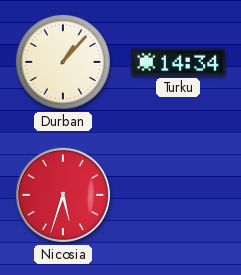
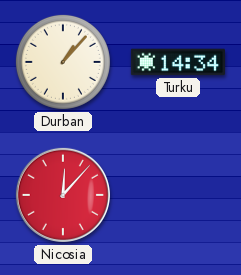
Nicosia: 5:33 -> 12:07 (63, 195)
